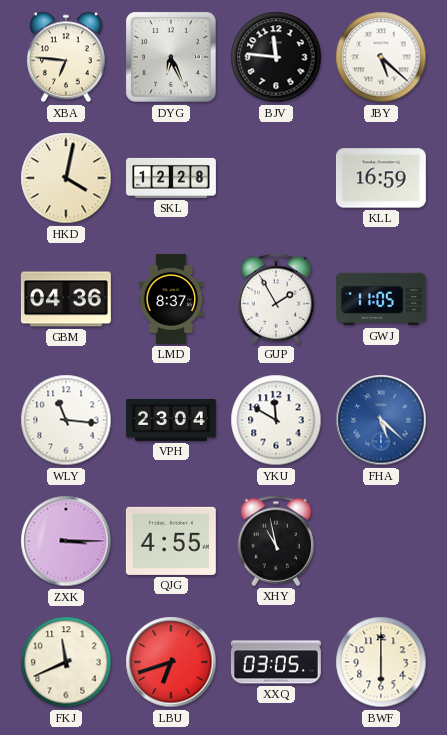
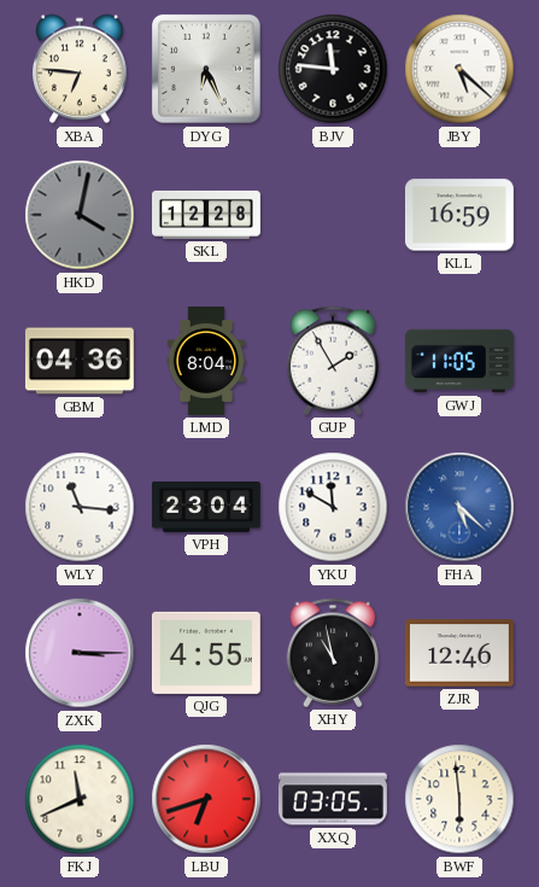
HKD dial: cream -> grey (80, 215)
LMD: 8:37 -> 8:04 (206, 362)
ZJR: none -> 12:46 (459, 653)
BWF: 6:00 -> 5:59 (459, 799)
